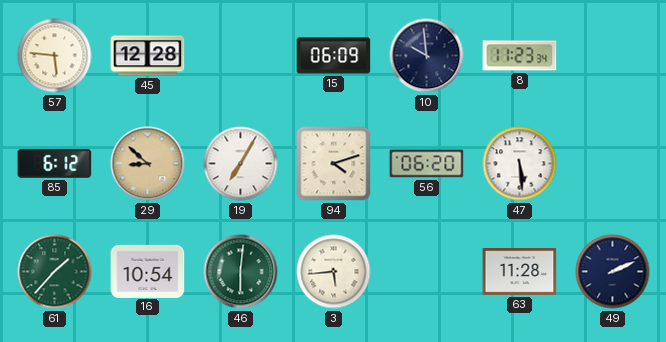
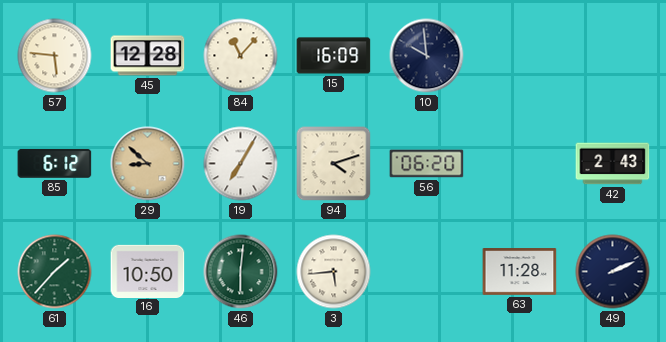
84: none -> 11:07 (241, 56)
15: 06:09 -> 16:09 (334, 56)
8: 11:23 -> none (520, 56)
47: 5:29 -> none (520, 164)
42: none -> 2:43 (613, 164)
16: 10:54 -> 10:50 (148, 271)
